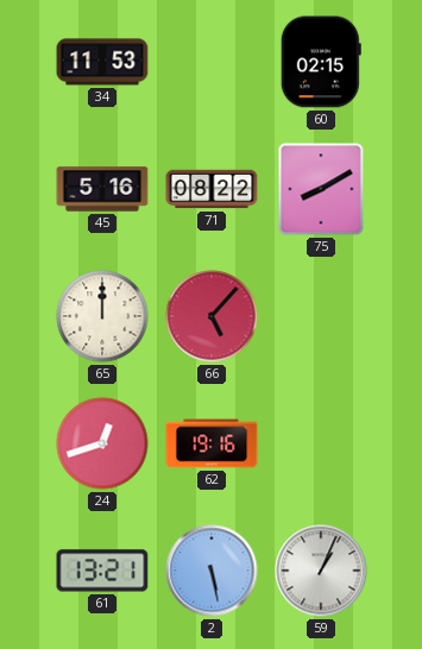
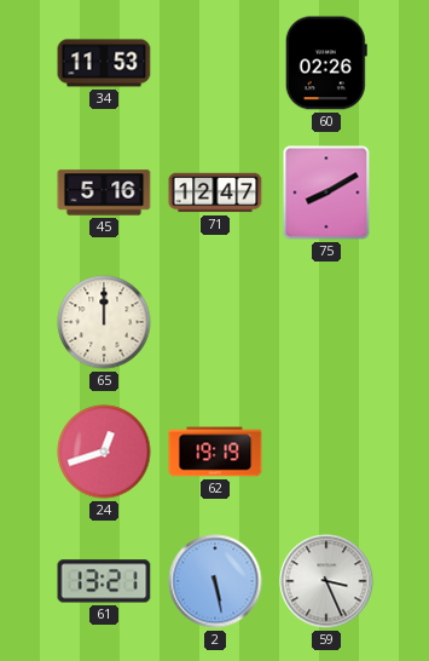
60: 02:15 -> 02:26 (326, 63)
71: 08:22 -> 12:47 (215, 192)
66: 5:07 -> none (212, 316)
62: 19:16 -> 19:19 (215, 452)
59: 1:04 -> 3:26 (326, 581)
